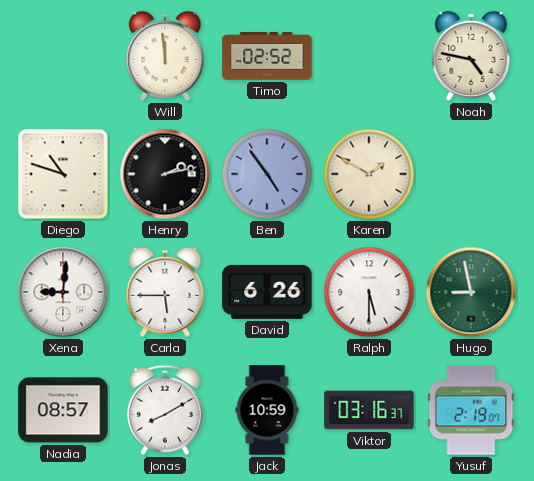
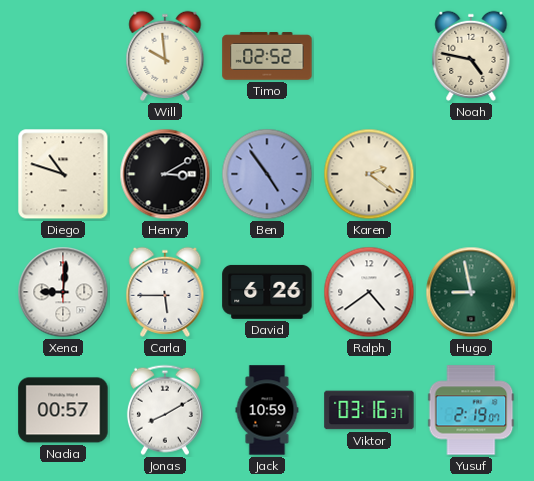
Will: 11:59 -> 9:59 (165, 56)
Henry: 2:13 -> 3:10 (165, 174)
Karen: 1:50 -> 2:21 (369, 174)
Ralph: 5:30 -> 4:39 (369, 292)
Nadia: 08:57 -> 00:57 (63, 410)
